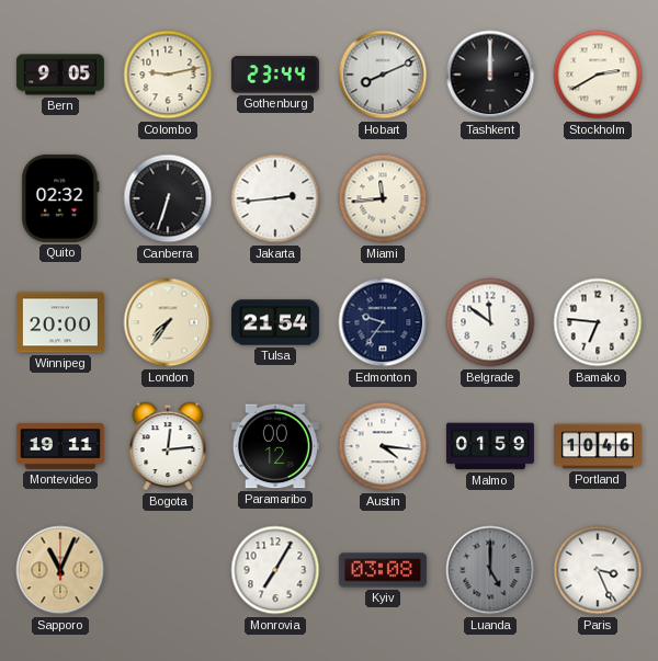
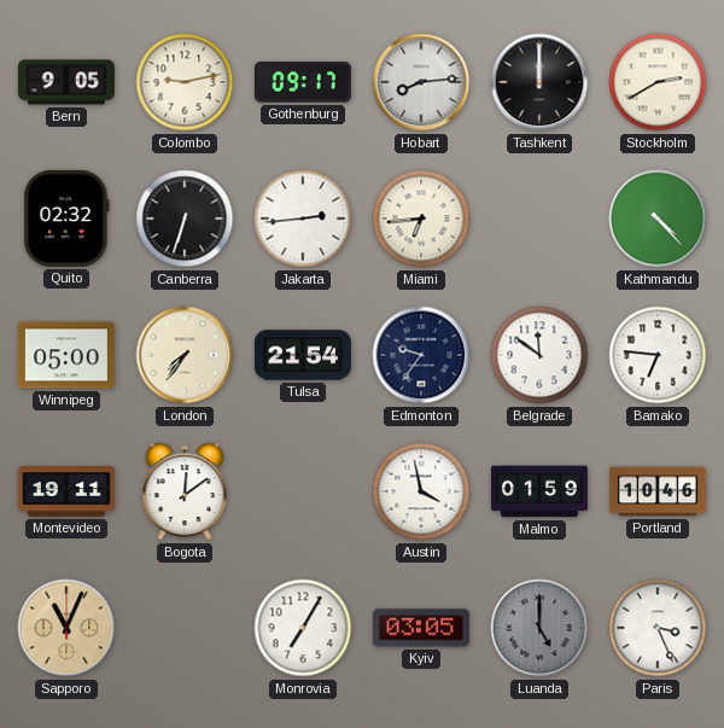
Gothenburg: 23:44 -> 09:17 (303, 82)
Hobart: 8:11 -> 8:14 (421, 82)
Miami: 11:44 -> 6:44 (421, 219)
Kathmandu: none -> 4:23 (658, 219)
Winnipeg: 20:00 -> 05:00 (66, 355)
Bogota: 12:14 -> 12:09 (185, 491)
Paramaribo: 00:12 -> none (275, 446)
Austin: 4:16 -> 3:58 (421, 491)
Kyiv: 03:08 -> 03:05 (421, 628)
